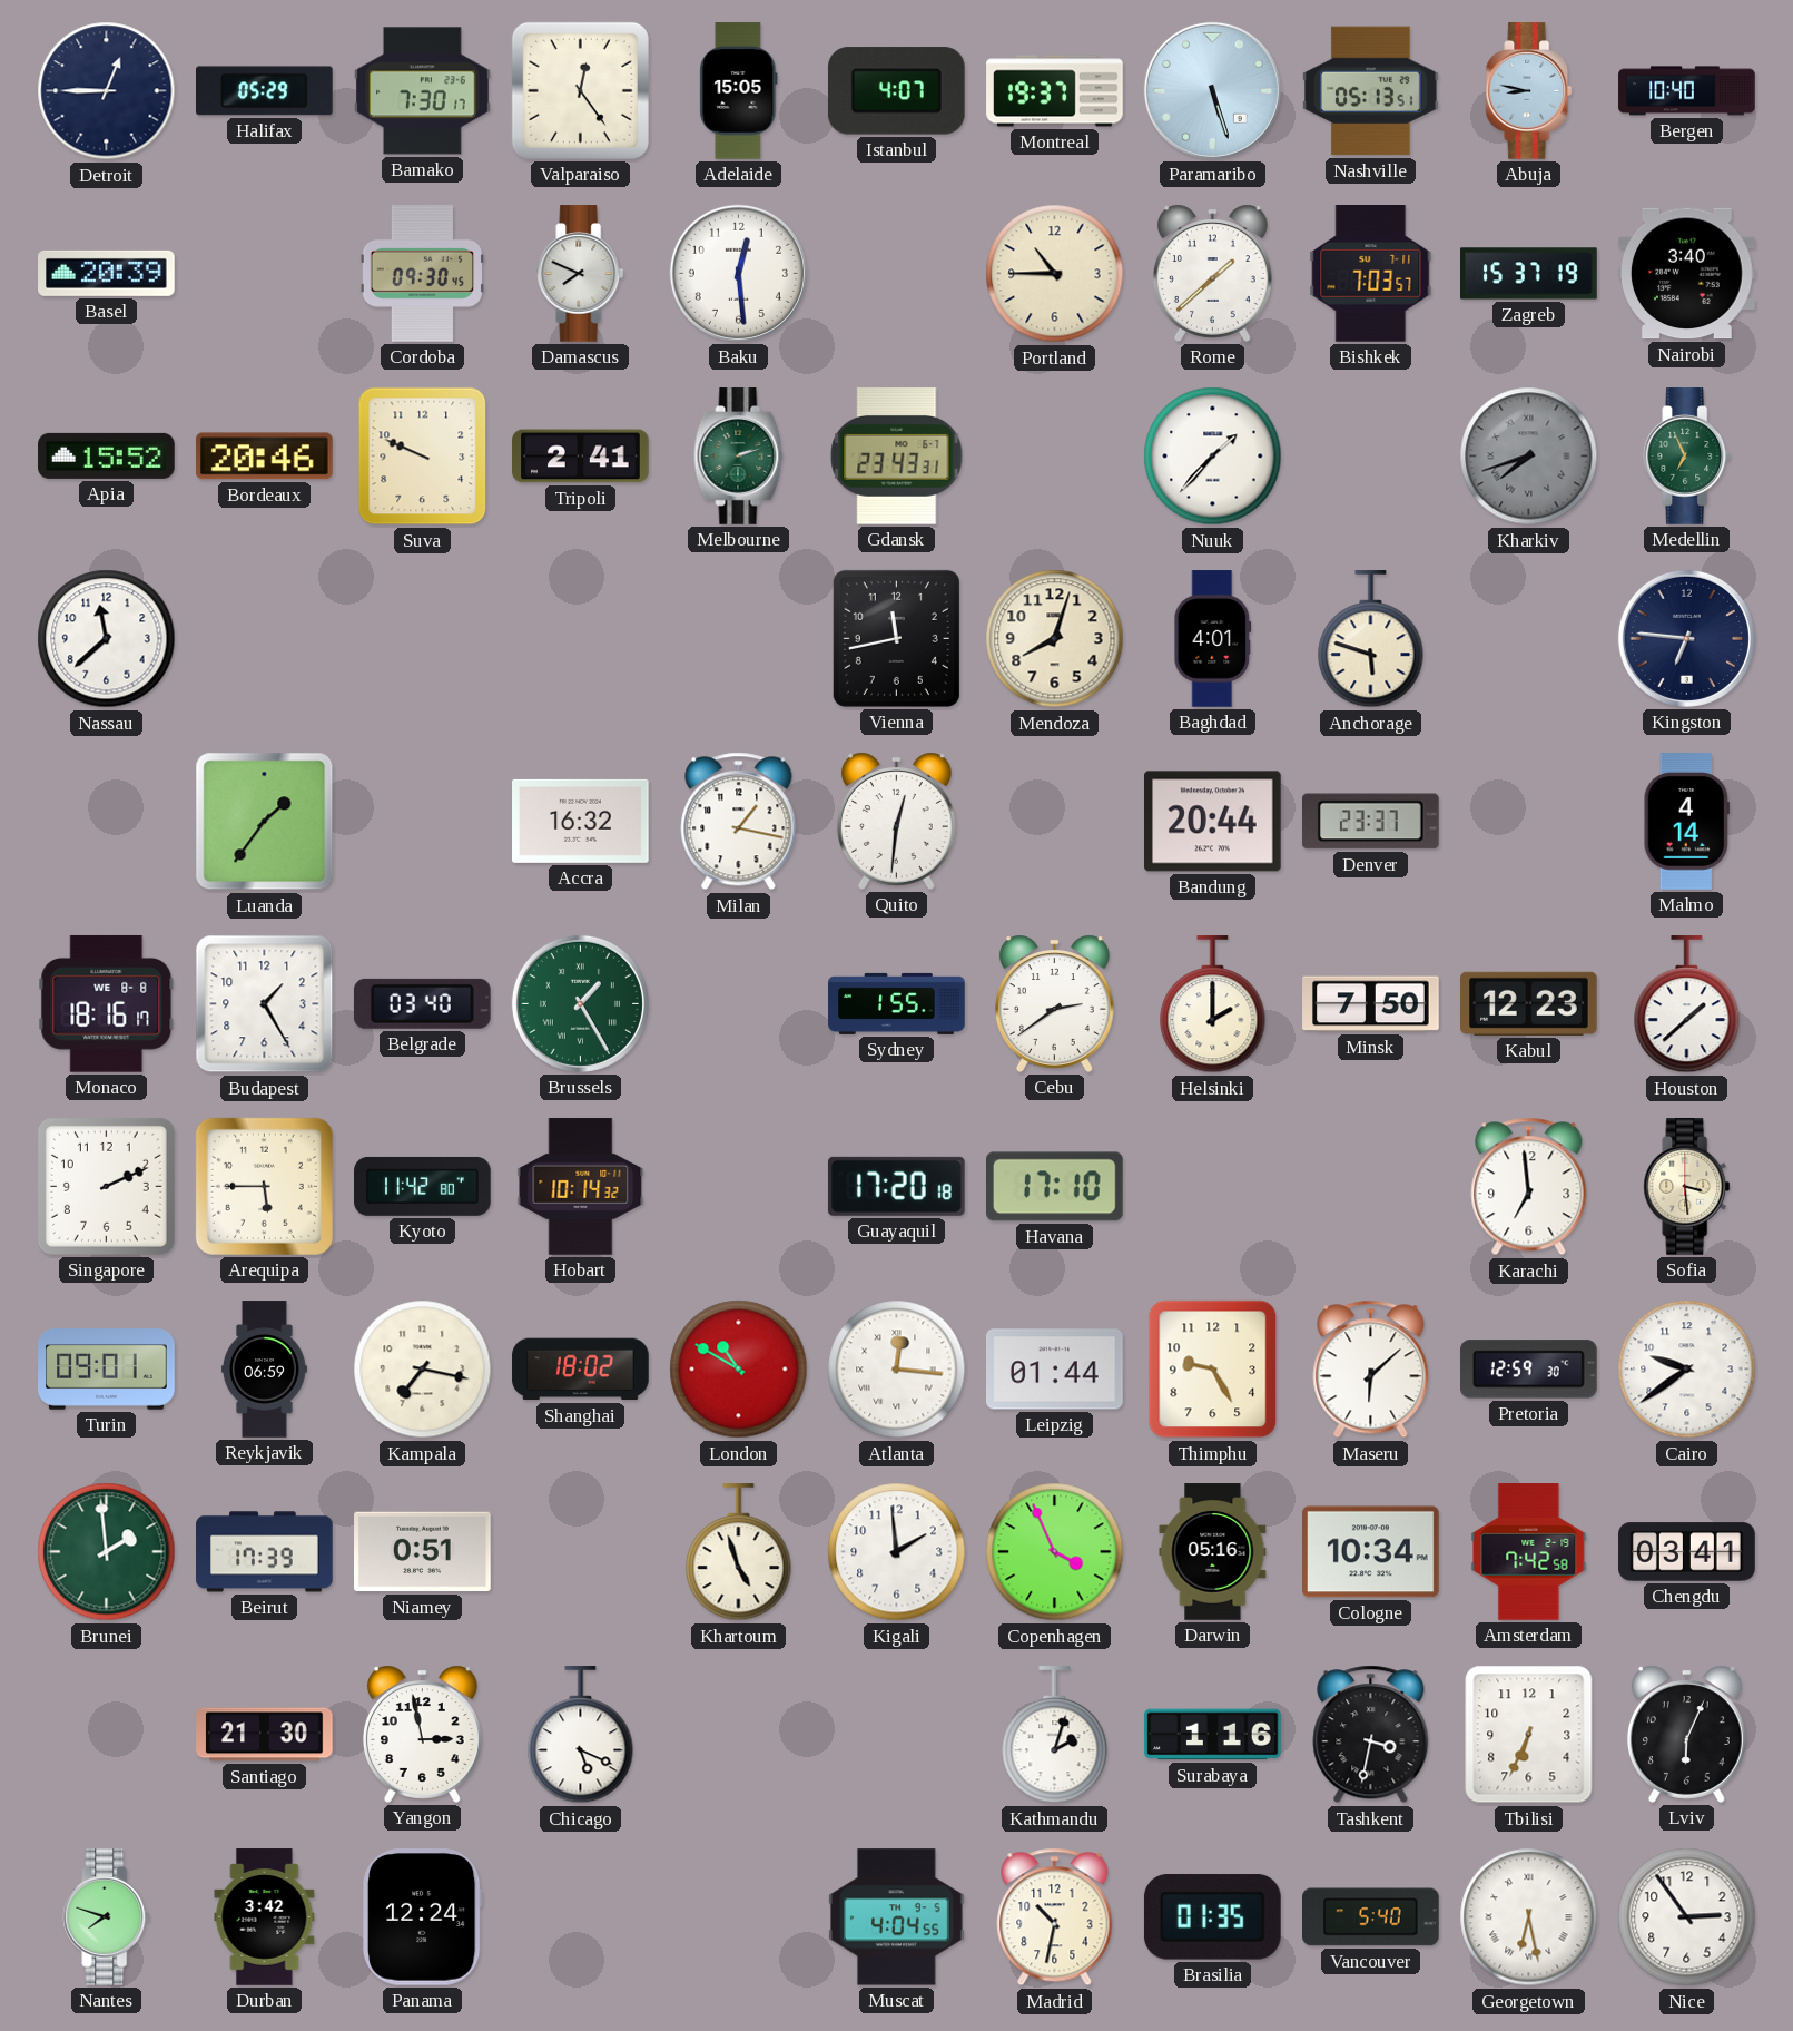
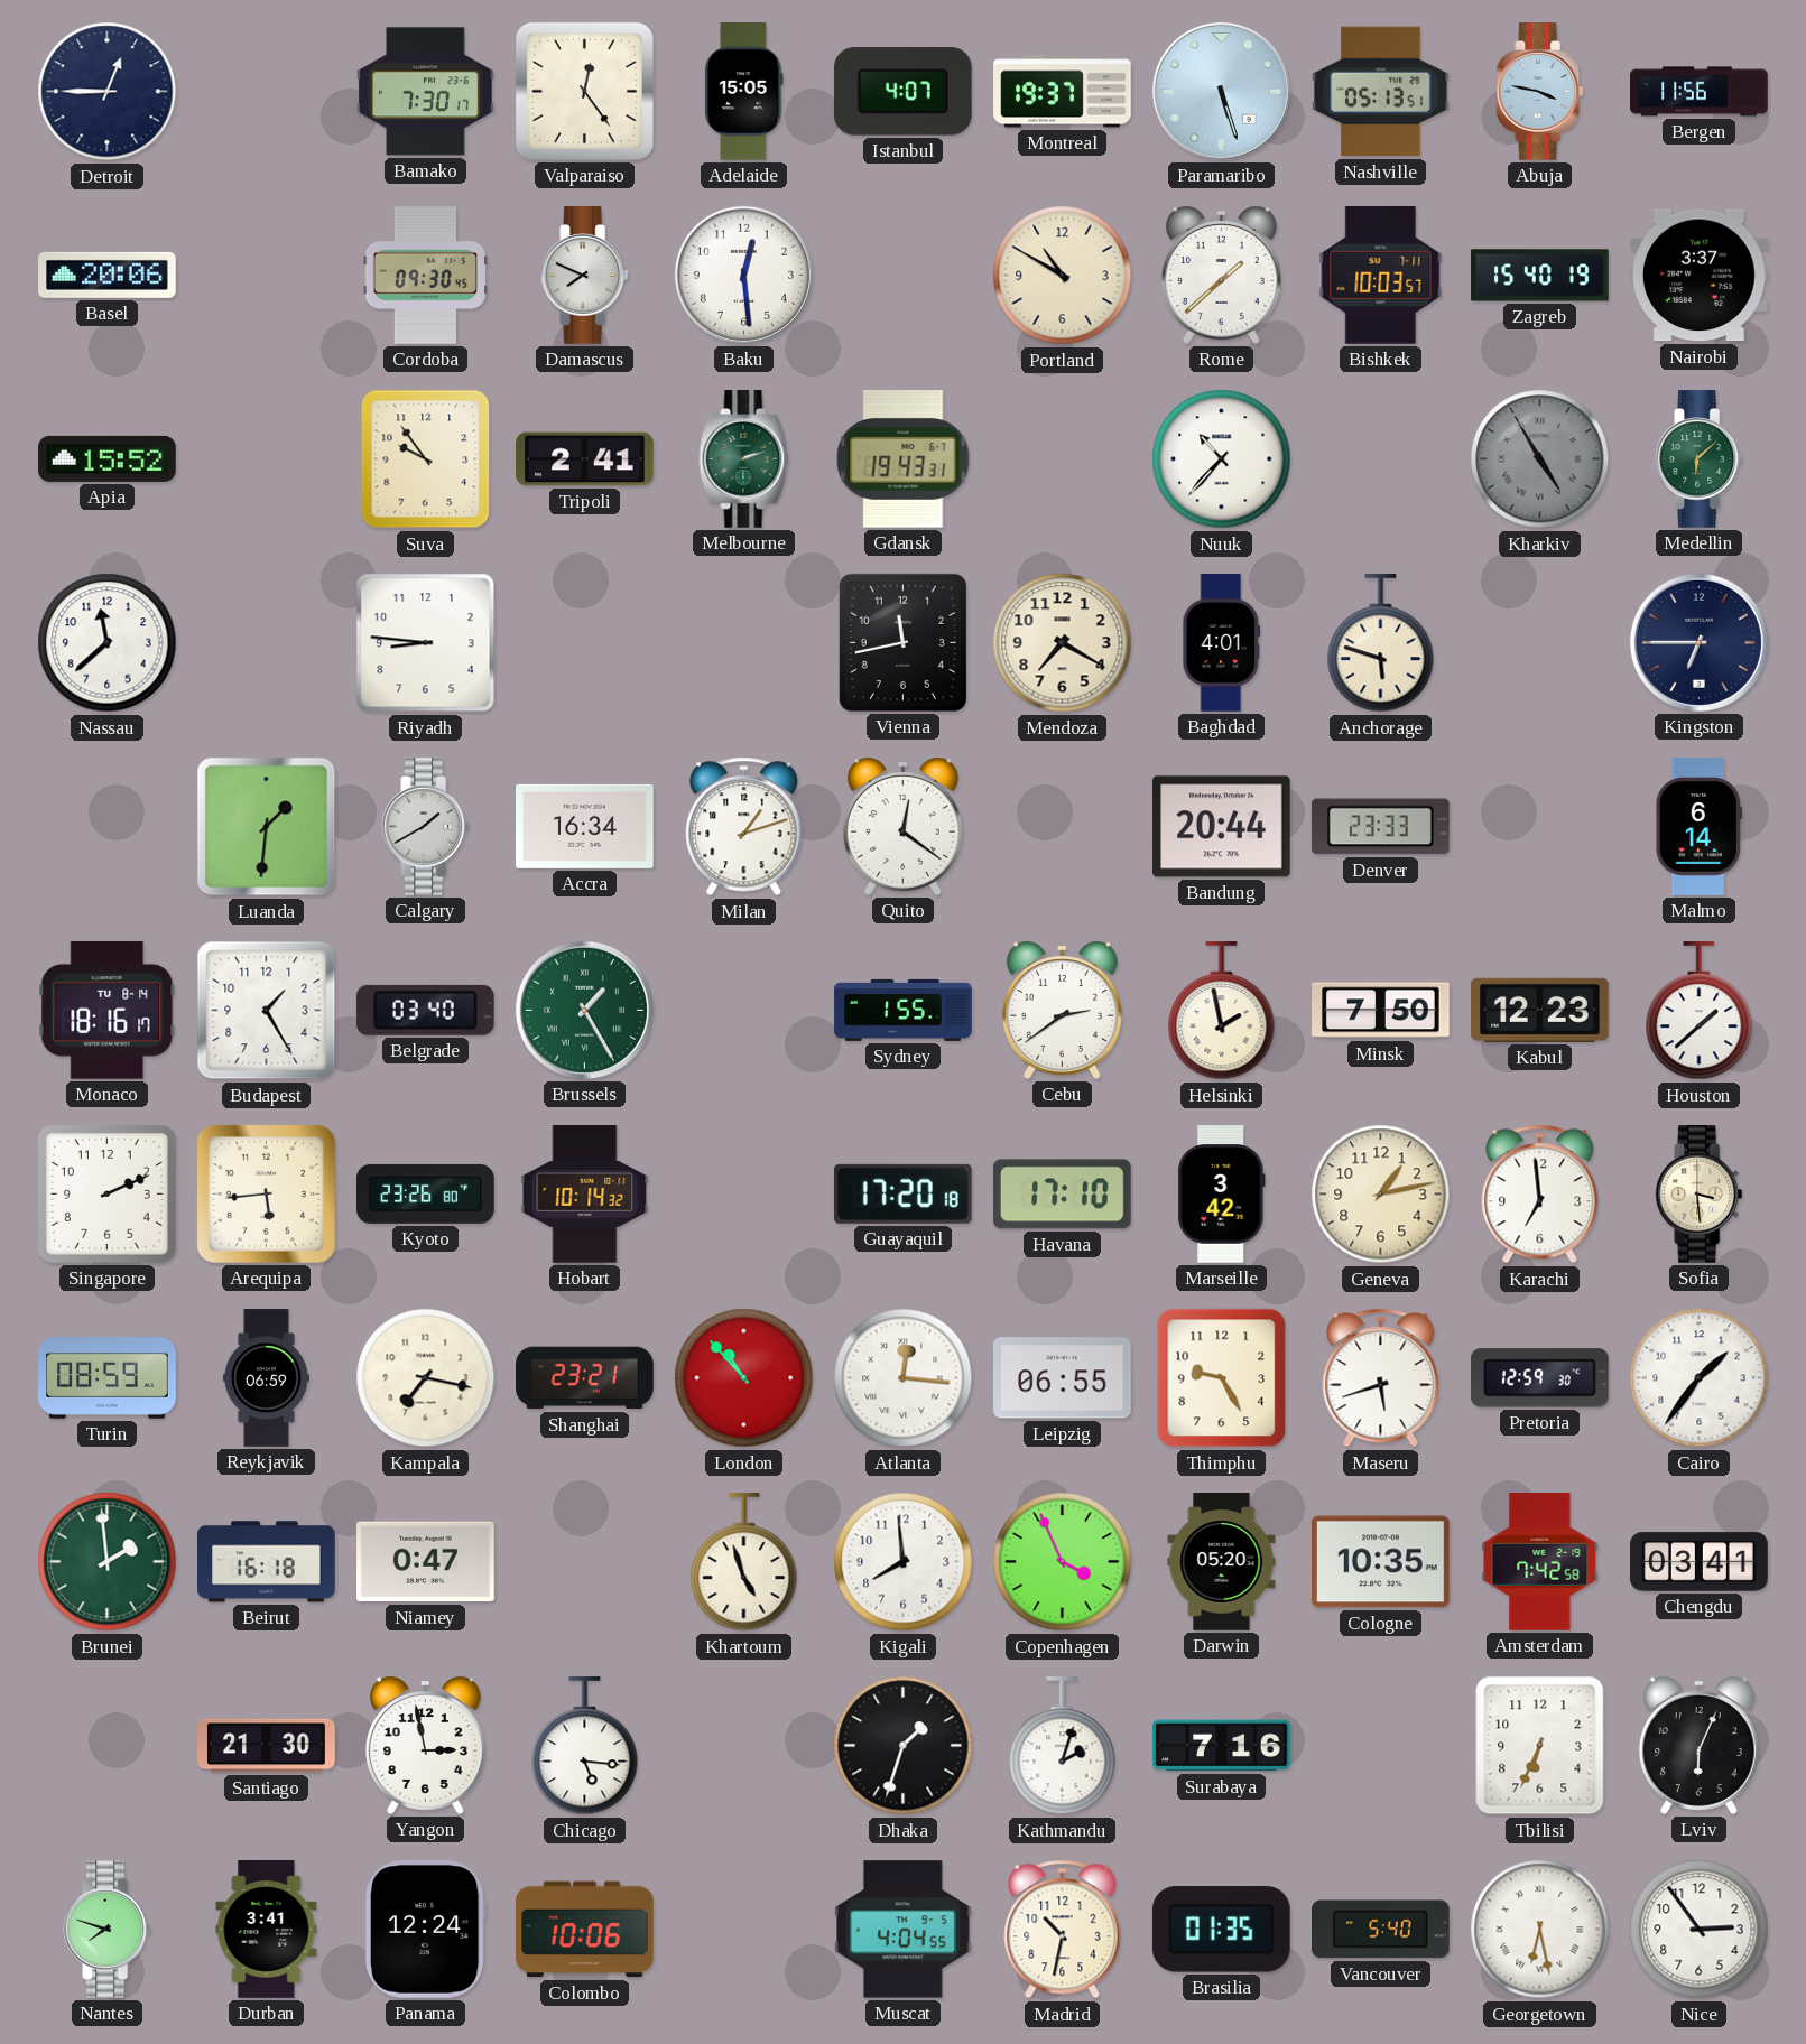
Halifax: 05:29 -> none (265, 91)
Abuja: 8:47 -> 3:47 (1540, 92)
Bergen: 10:40 -> 11:56 (1700, 92)
Basel: 20:39 -> 20:06 (108, 275)
Portland: 10:45 -> 10:50 (1063, 276)
Bishkek: 7:03 -> 10:03 (1381, 276)
Zagreb: 15:37 -> 15:40 (1540, 276)
Nairobi: 3:40 -> 3:37 (1700, 276)
Bordeaux: 20:46 -> none (265, 457)
Suva: 9:49 -> 9:54 (426, 459)
Gdansk: 23:43 -> 19:43 (904, 459)
Nuuk: 1:37 -> 10:37 (1222, 459)
Kharkiv: 7:42 -> 4:55 (1540, 459)
Medellin: 6:56 -> 6:08 (1700, 459)
Riyadh: none -> 8:46 (426, 643)
Mendoza: 8:03 -> 7:20 (1063, 643)
Kingston: 6:46 -> 6:45 (1698, 642)
Luanda: 1:36 -> 1:31 (267, 827)
Calgary: none -> 1:40 (426, 827)
Accra: 16:32 -> 16:34 (585, 826)
Milan: 1:17 -> 1:12 (744, 827)
Quito: 12:31 -> 12:21 (902, 826)
Denver: 23:37 -> 23:33 (1381, 827)
Malmo: 4:14 -> 6:14 (1698, 827)
Monaco date: WE 8-8 -> TU 8-14 (108, 1010)
Helsinki: 2:00 -> 1:58 (1222, 1011)
Arequipa: 5:45 -> 5:44 (266, 1193)
Kyoto: 11:42 -> 23:26 (426, 1193)
Marseille: none -> 3:42 (1222, 1195)
Geneva: none -> 1:13 (1381, 1195)
Turin: 09:01 -> 08:59 (108, 1378)
Shanghai: 18:02 -> 23:21 (585, 1378)
London: 10:50 -> 10:53 (744, 1378)
Leipzig: 01:44 -> 06:55 (1063, 1378)
Maseru: 6:08 -> 5:42 (1381, 1378)
Cairo: 9:39 -> 1:36 (1700, 1378)
Beirut: 17:39 -> 16:18 (267, 1562)
Niamey: 0:51 -> 0:47 (426, 1562)
Kigali: 1:59 -> 7:59 (904, 1562)
Darwin: 05:16 -> 05:20 (1222, 1562)
Cologne: 10:34 -> 10:35 (1381, 1562)
Chicago: 5:19 -> 5:16 (585, 1746)
Dhaka: none -> 1:33 (904, 1746)
Surabaya: 1:16 -> 7:16 (1222, 1746)
Tashkent: 3:32 -> none (1371, 1735)
Durban: 3:42 -> 3:41 (267, 1930)
Colombo: none -> 10:06 (585, 1930)
